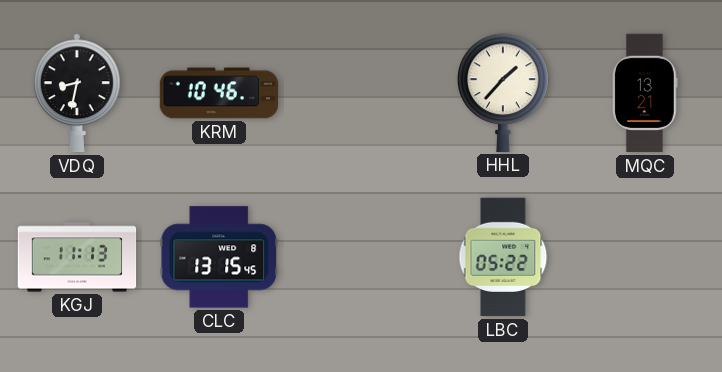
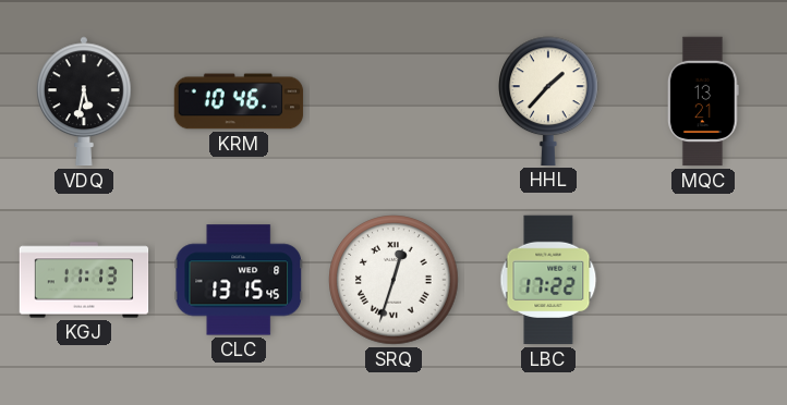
VDQ: 8:32 -> 5:32 (85, 101)
SRQ: none -> 12:33 (393, 280)
LBC: 05:22 -> 17:22 (548, 280)
